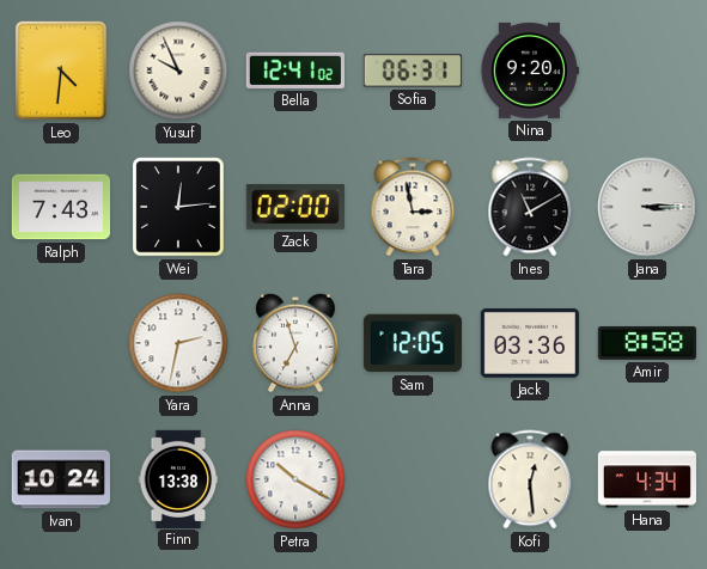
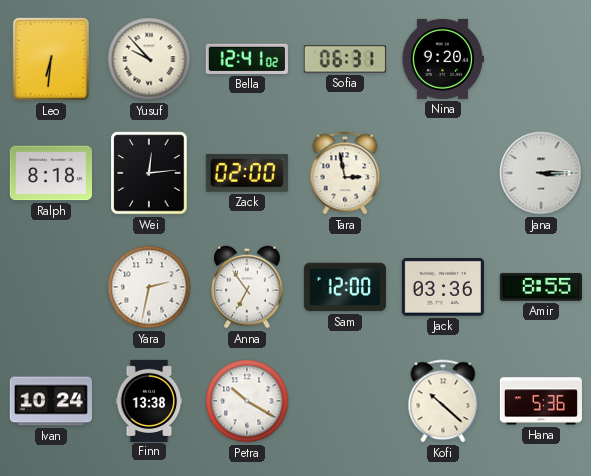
Leo: 4:31 -> 6:31 (51, 59)
Yusuf: 9:56 -> 9:53 (149, 59)
Ralph: 7:43 -> 8:18 (50, 173)
Ines: 11:10 -> none (530, 207)
Anna: 6:57 -> 6:54 (247, 287)
Sam: 12:05 -> 12:00 (345, 287)
Amir: 8:58 -> 8:55 (541, 287)
Kofi: 12:29 -> 10:22 (443, 401)
Hana: 4:34 -> 5:36 (540, 401)
